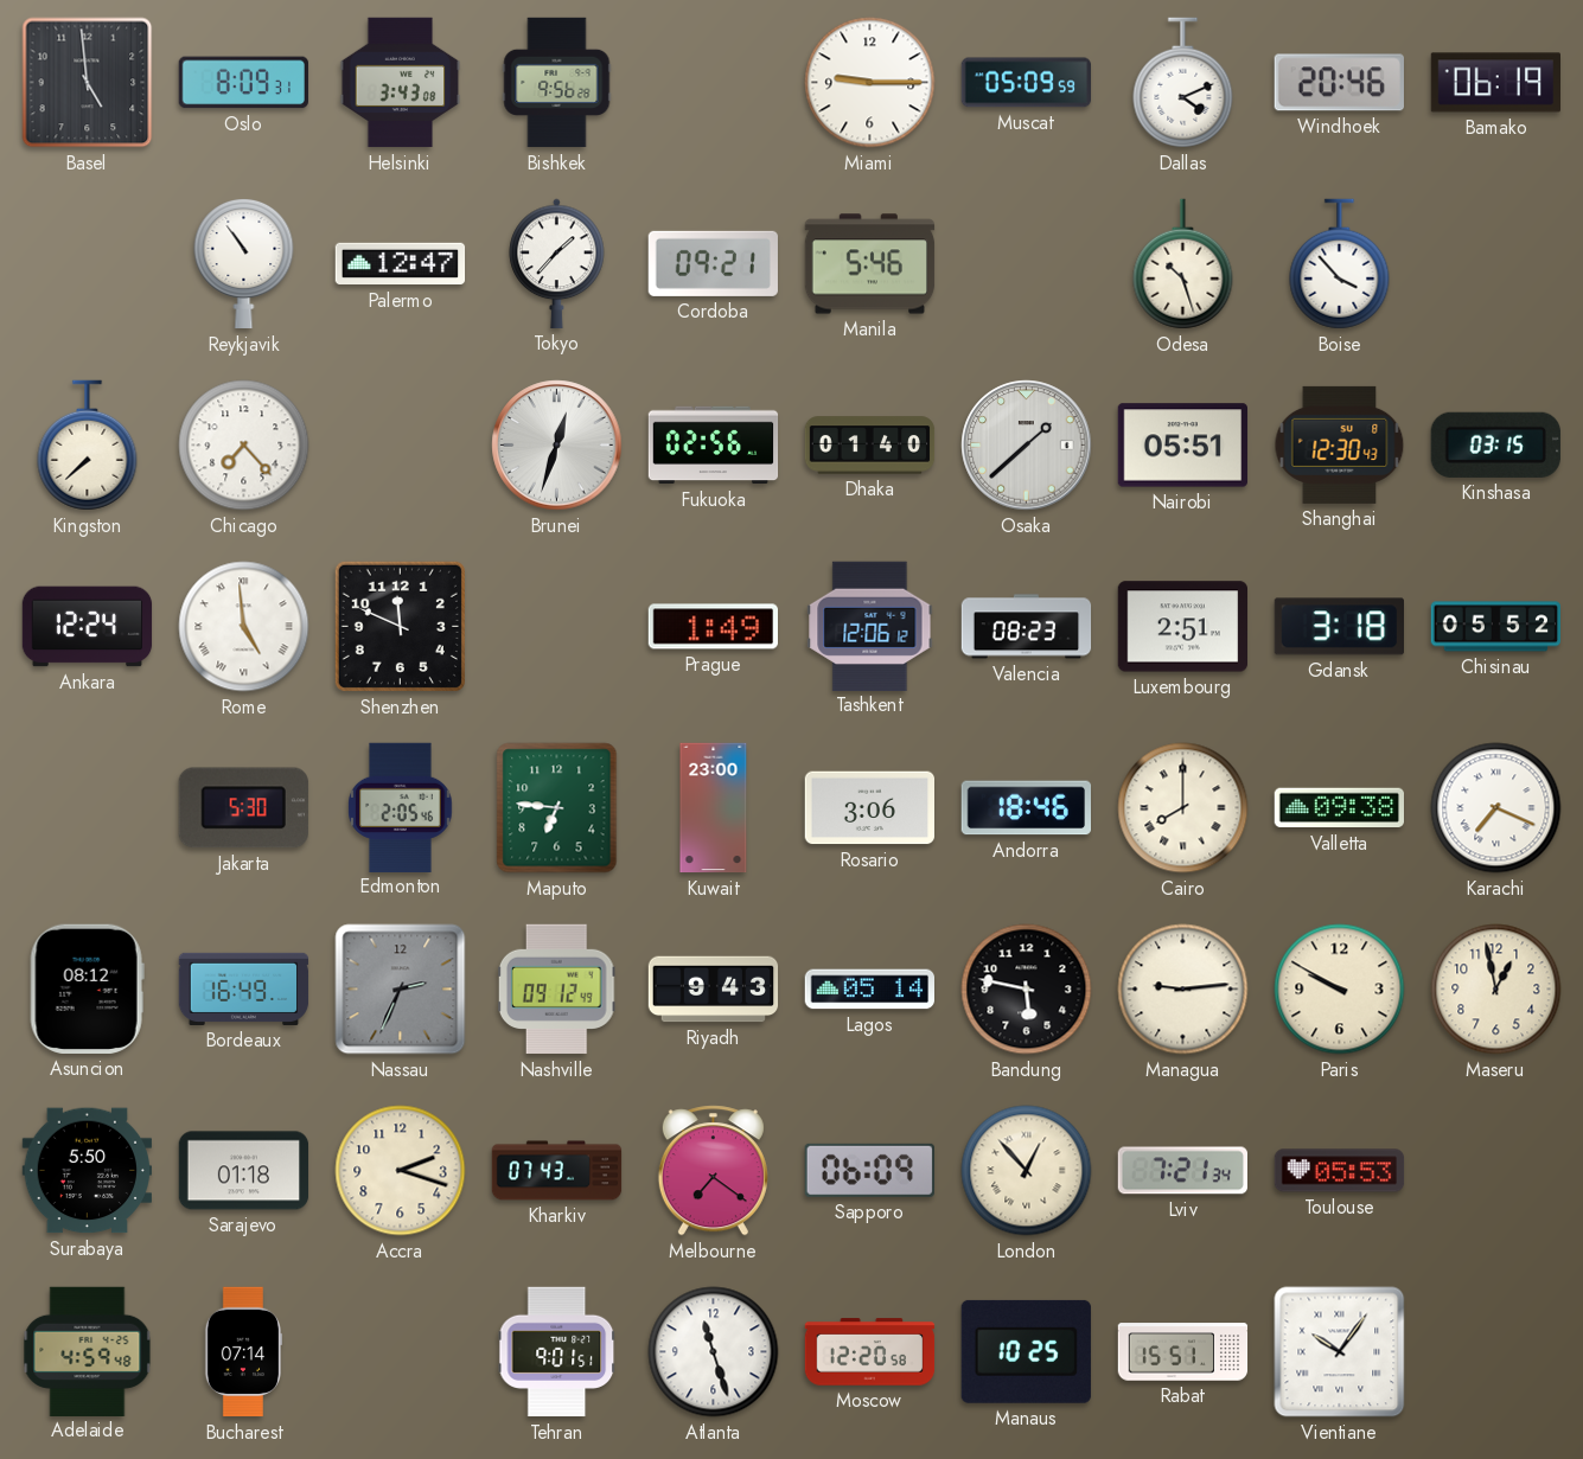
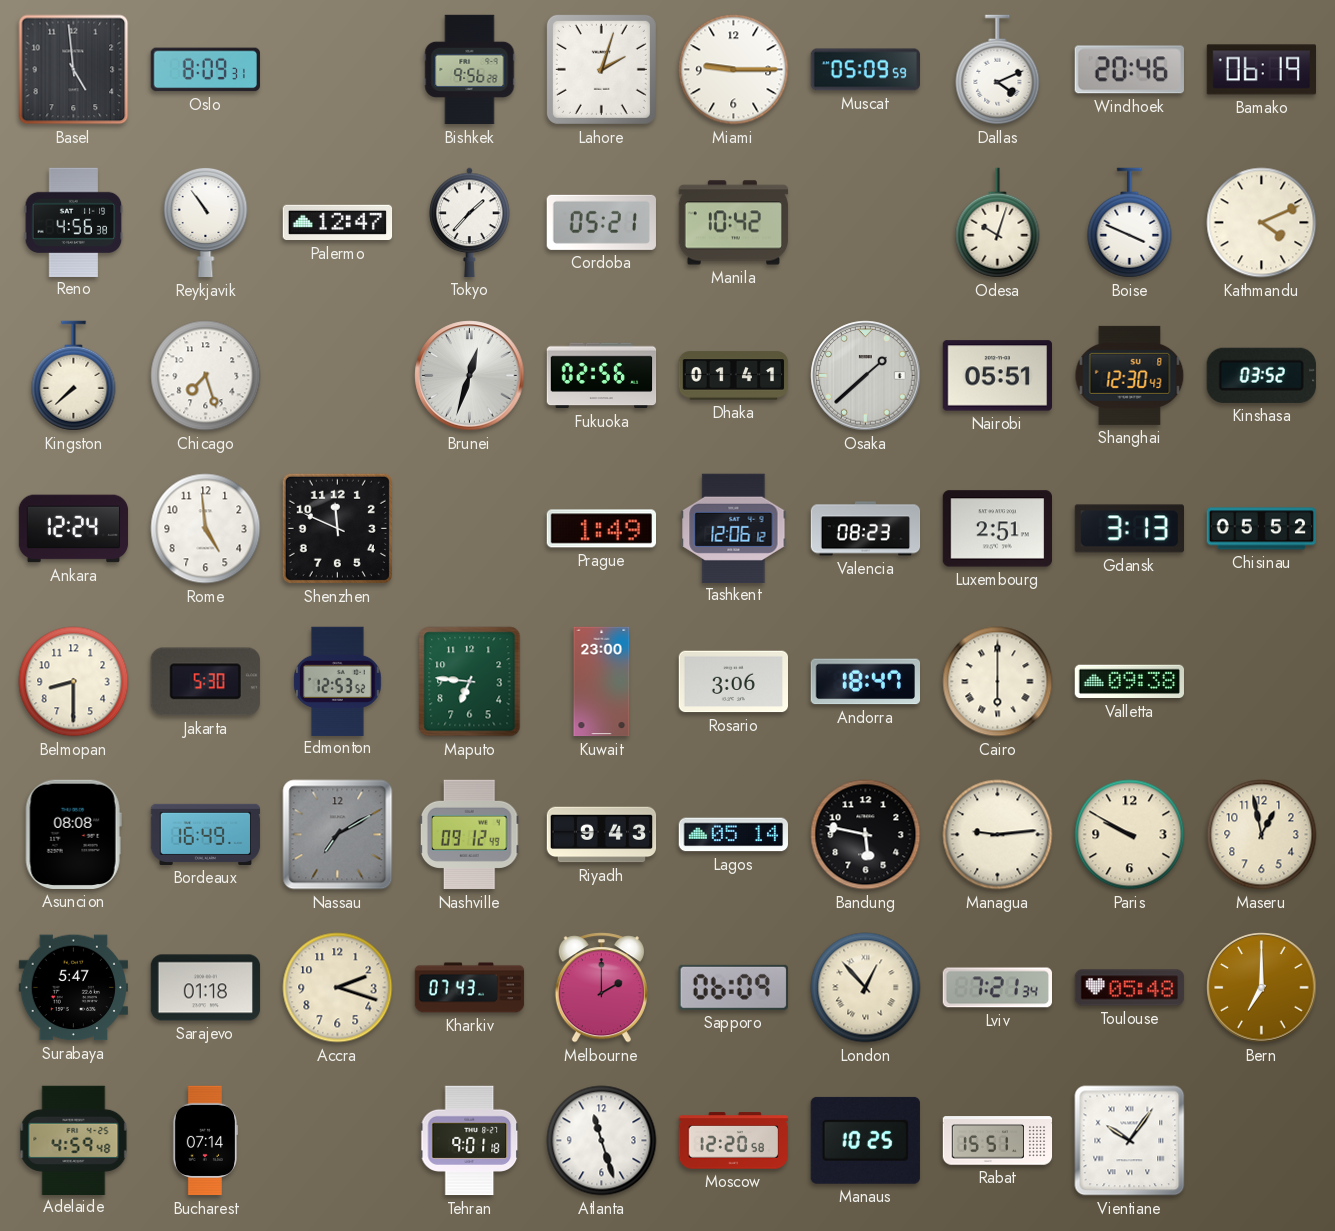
Helsinki: 3:43 -> none (401, 83)
Lahore: none -> 2:03 (601, 69)
Reno: none -> 4:56 (74, 222)
Cordoba: 09:21 -> 05:21 (601, 222)
Manila: 5:46 -> 10:42 (734, 223)
Odesa: 10:27 -> 10:03 (998, 223)
Boise: 3:53 -> 3:49 (1130, 223)
Kathmandu: none -> 4:11 (1262, 223)
Chicago: 7:23 -> 7:27 (206, 376)
Dhaka: 01:40 -> 01:41 (734, 376)
Kinshasa: 03:15 -> 03:52 (1261, 375)
Rome numerals: Roman -> Arabic (206, 529)
Gdansk: 3:18 -> 3:13 (1129, 529)
Belmopan: none -> 8:30 (74, 682)
Edmonton: 2:05 -> 12:53 (338, 681)
Andorra: 18:46 -> 18:47 (865, 682)
Cairo: 8:00 -> 6:00 (998, 682)
Karachi: 7:19 -> none (1496, 808)
Asuncion: 08:12 -> 08:08 (73, 834)
Nassau: 2:34 -> 7:10 (338, 835)
Surabaya: 5:50 -> 5:47 (73, 988)
Melbourne: 7:21 -> 2:00 (601, 988)
Toulouse: 05:53 -> 05:48 (1130, 988)
Bern: none -> 7:00 (1262, 988)
Tehran: 9:01:51 -> 9:01:18 (470, 1141)
